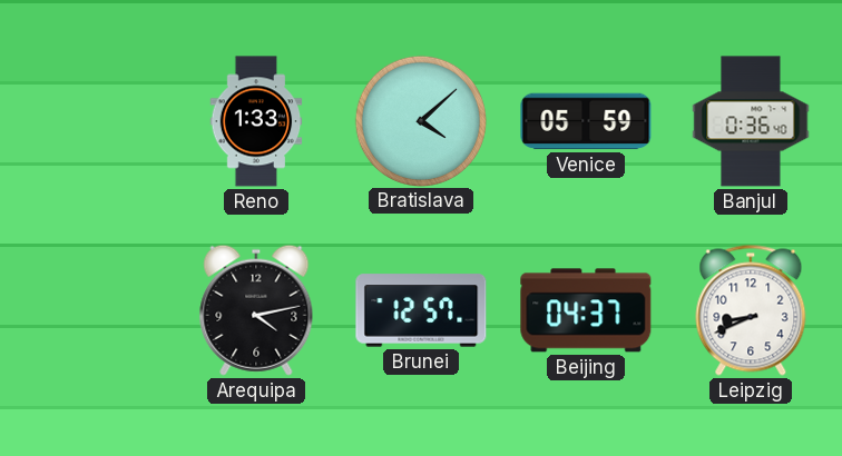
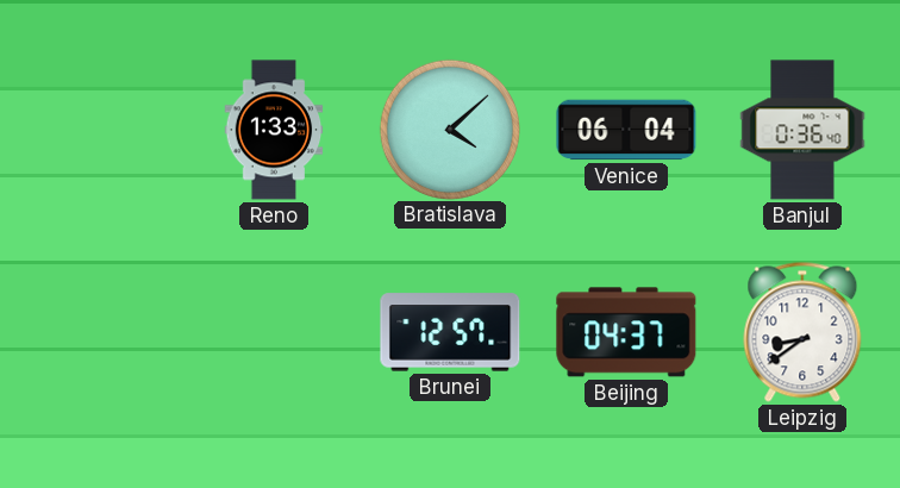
Venice: 05:59 -> 06:04 (626, 130)
Arequipa: 4:13 -> none (256, 310)
Leipzig: 8:41 -> 8:39 (802, 332)
